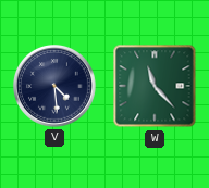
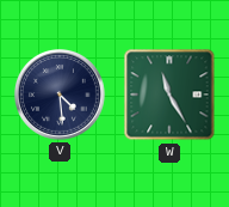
W: 11:23 -> 11:25 (169, 95)
